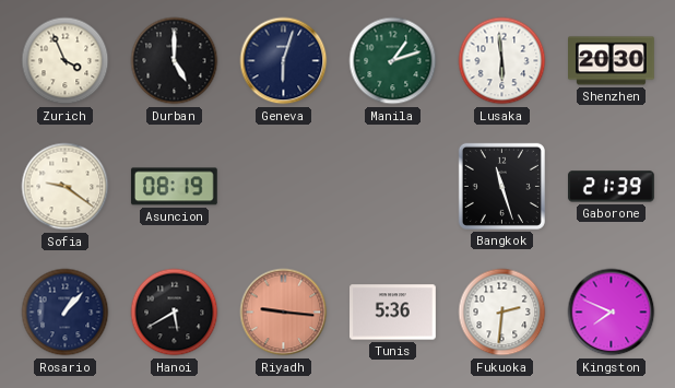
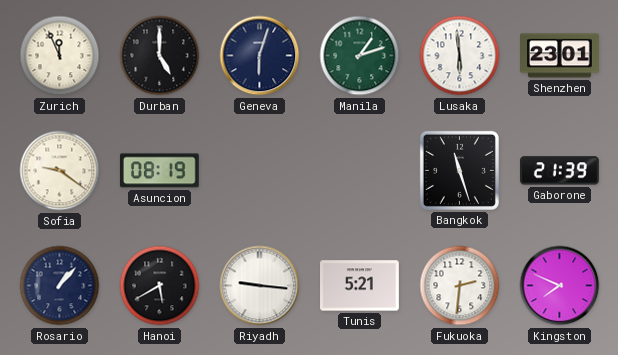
Zurich: 3:56 -> 11:56 (60, 56)
Shenzhen: 20:30 -> 23:01 (560, 56)
Riyadh dial: salmon -> white (260, 286)
Tunis: 5:36 -> 5:21 (360, 286)
